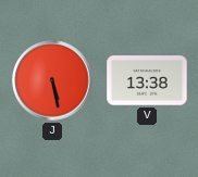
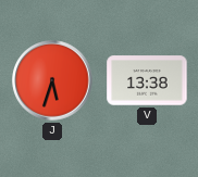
J: 5:28 -> 5:33 (52, 80)
